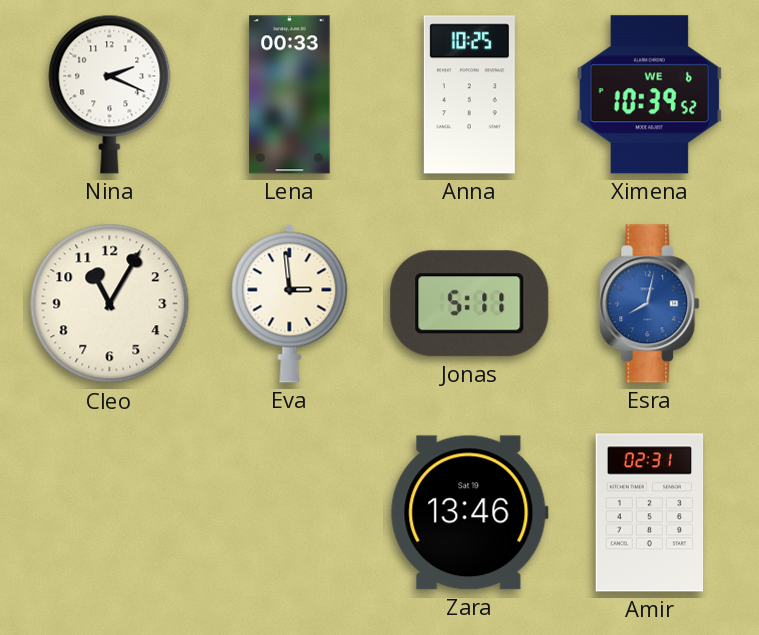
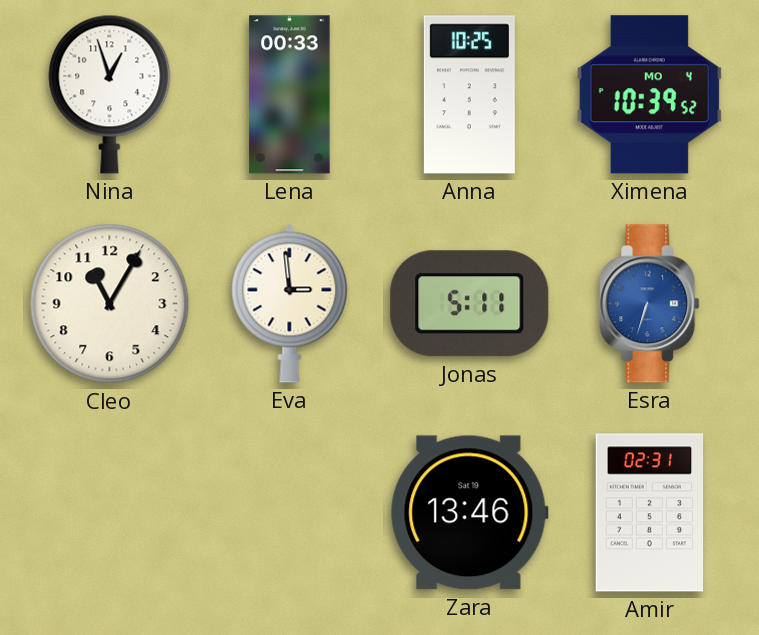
Nina: 2:19 -> 12:57 (110, 94)
Ximena date: WE 6 -> MO 4 (650, 95)
Esra: 8:02 -> 6:33 (650, 304)
